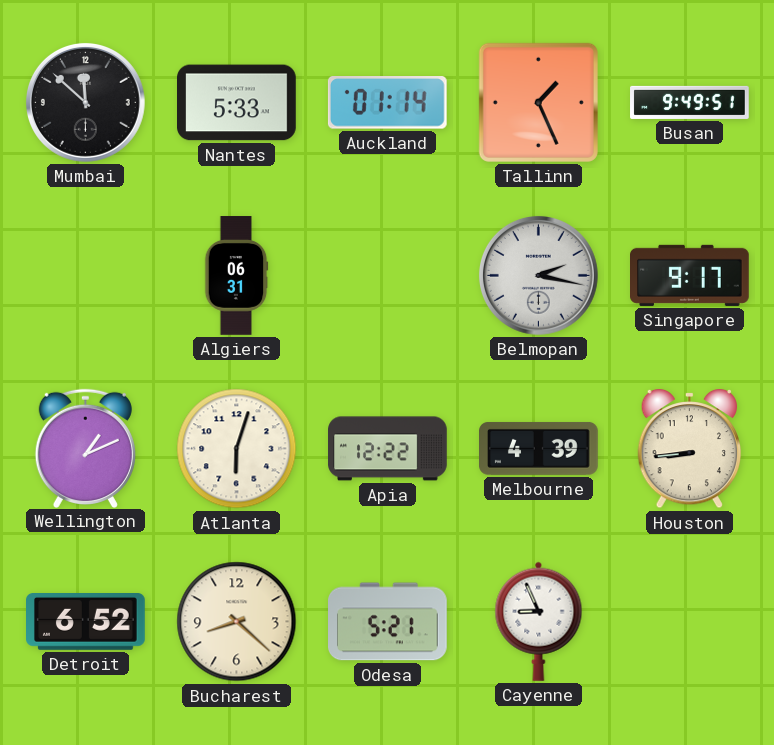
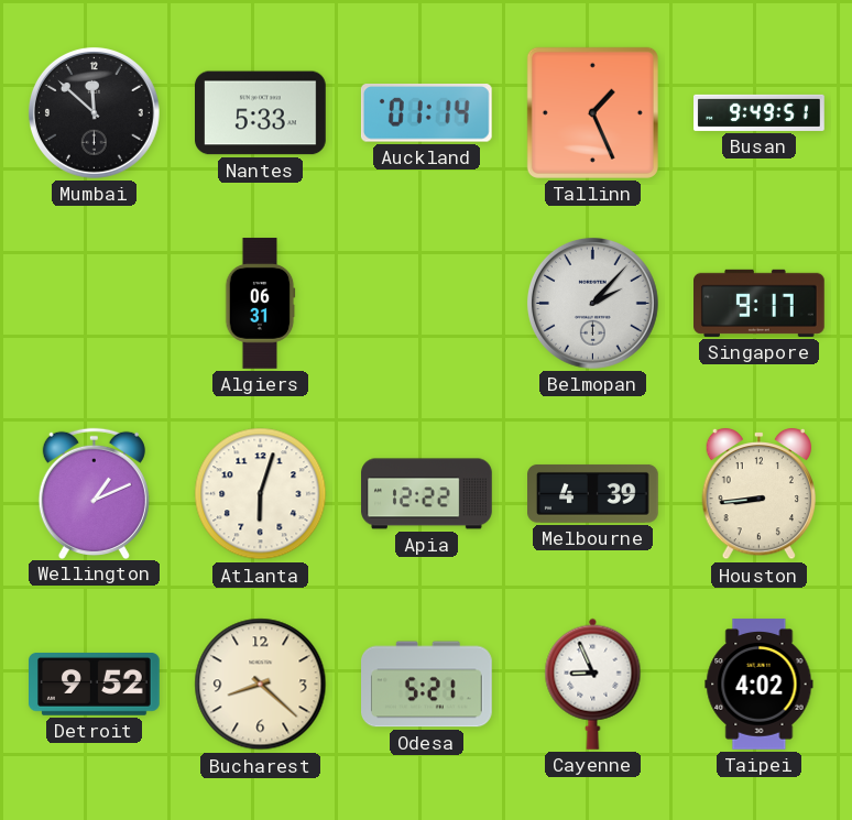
Belmopan: 2:17 -> 2:07 (592, 303)
Detroit: 6:52 -> 9:52 (95, 685)
Taipei: none -> 4:02 (760, 685)
